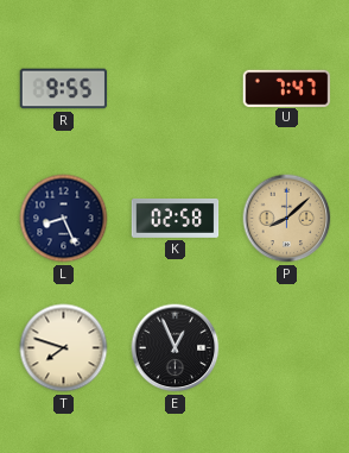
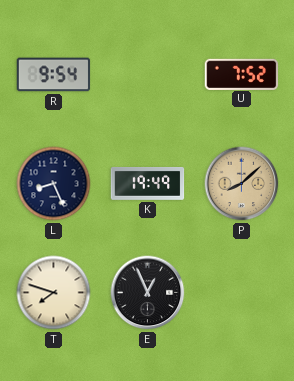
R: 9:55 -> 9:54 (54, 75)
U: 7:47 -> 7:52 (242, 74)
K: 02:58 -> 19:49 (148, 184)
